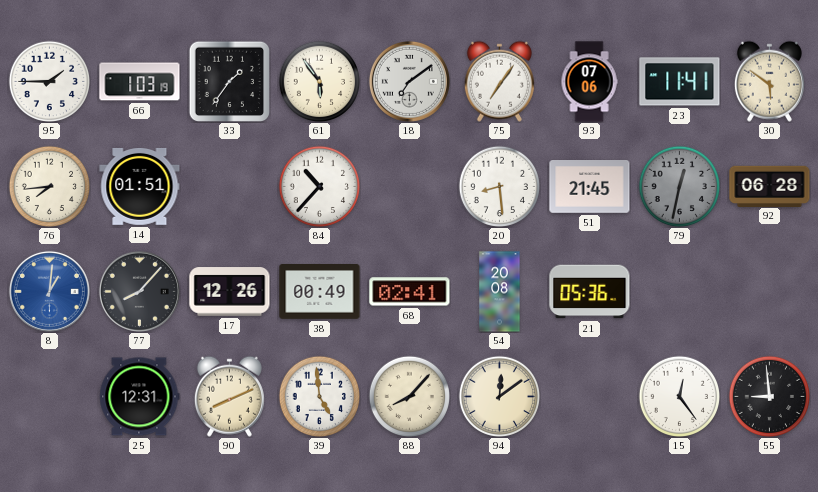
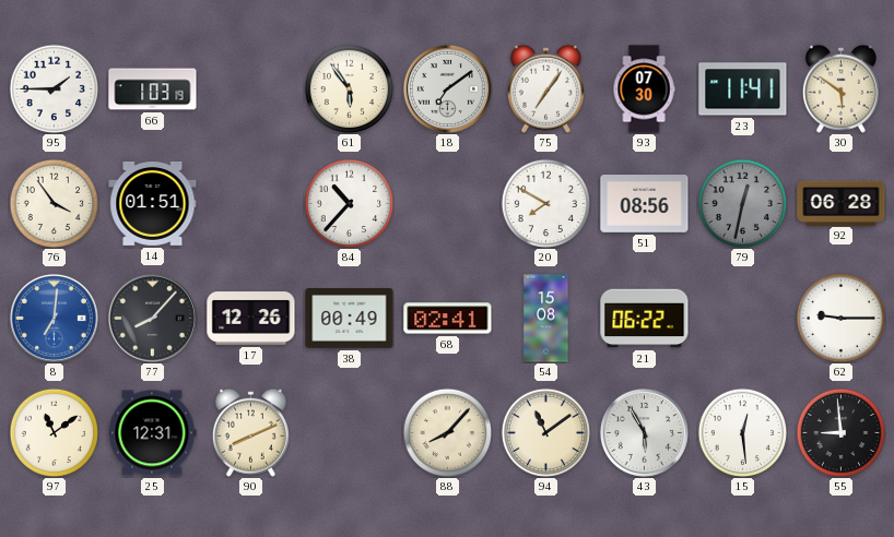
33: 1:36 -> none (229, 81)
93: 07:06 -> 07:30 (644, 89)
76: 7:44 -> 3:54 (54, 203)
20: 8:29 -> 7:50 (545, 203)
51: 21:45 -> 08:56 (645, 204)
8: 1:01 -> 7:01 (54, 318)
54: 20:08 -> 15:08 (546, 319)
21: 05:36 -> 06:22 (645, 319)
62: none -> 9:15 (840, 318)
97: none -> 11:09 (54, 432)
39: 4:59 -> none (319, 396)
94: 12:09 -> 11:09 (545, 432)
43: none -> 5:55 (644, 432)
15: 12:24 -> 12:29 (742, 432)
